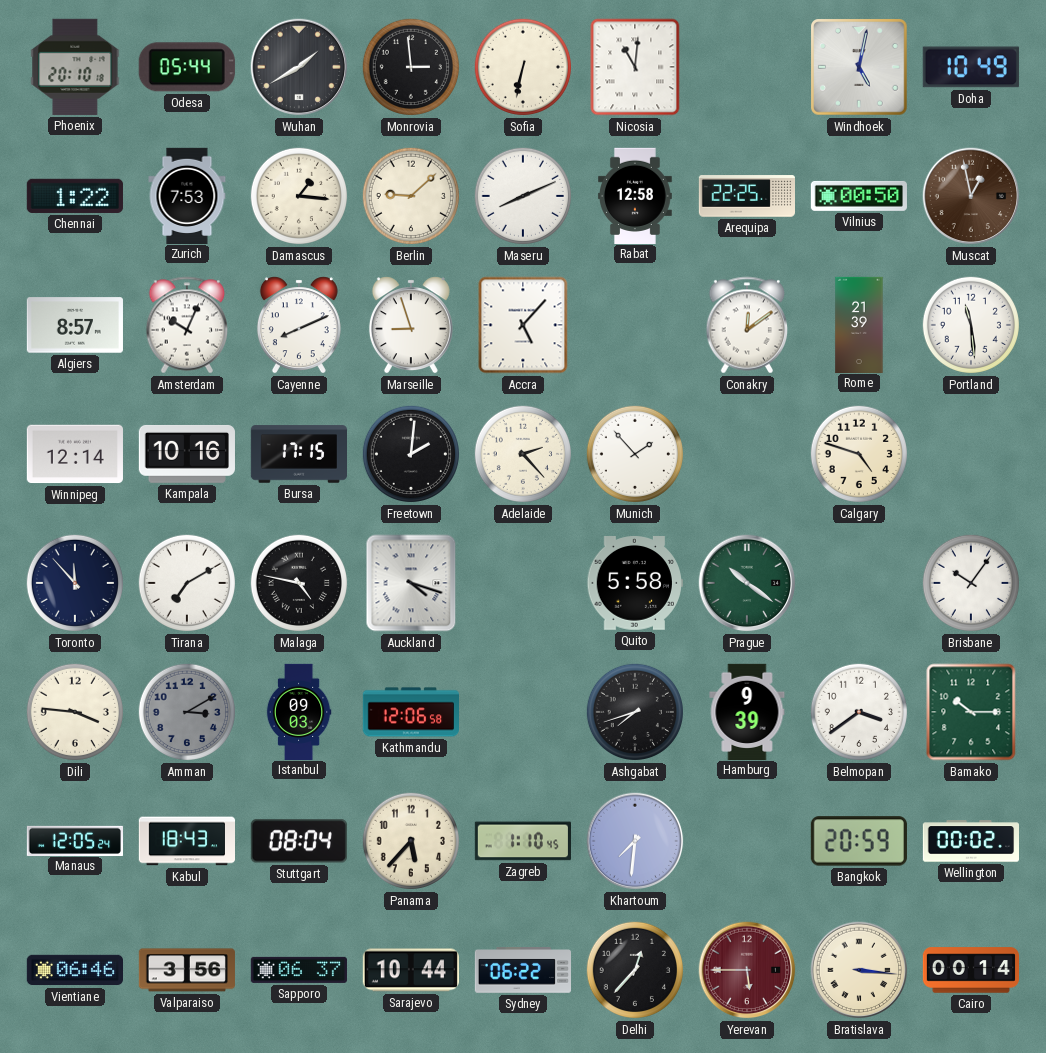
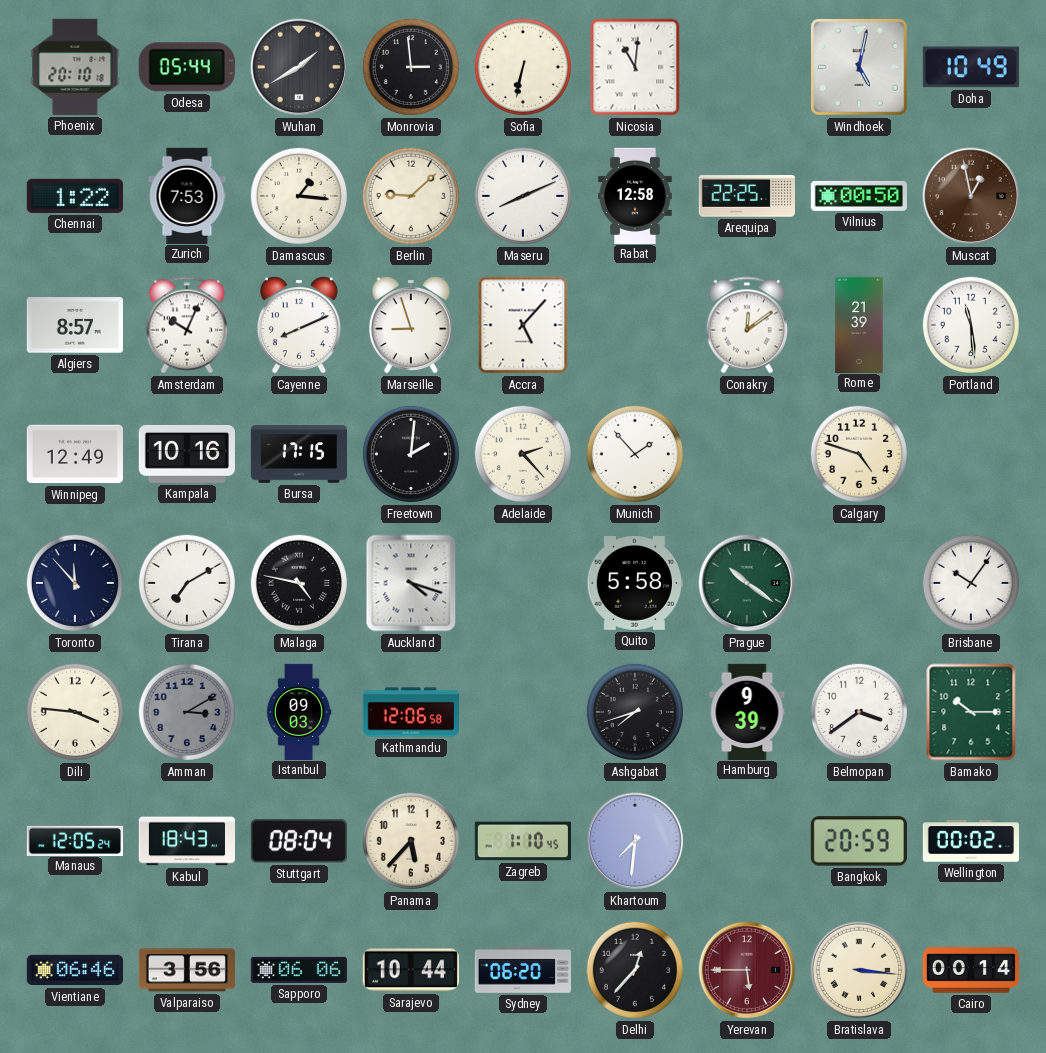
Winnipeg: 12:14 -> 12:49 (75, 454)
Sapporo: 06:37 -> 06:06 (299, 970)
Sydney: 06:22 -> 06:20 (522, 970)
